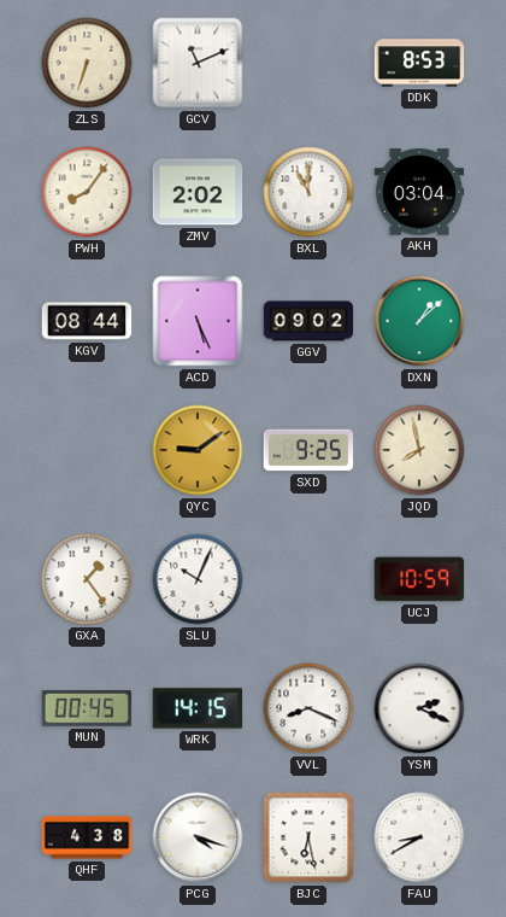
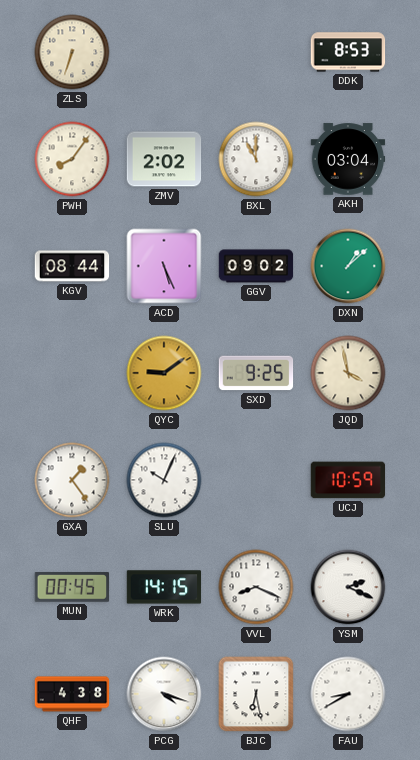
GCV: 11:11 -> none (198, 63)
JQD: 7:58 -> 3:58 (348, 373)
